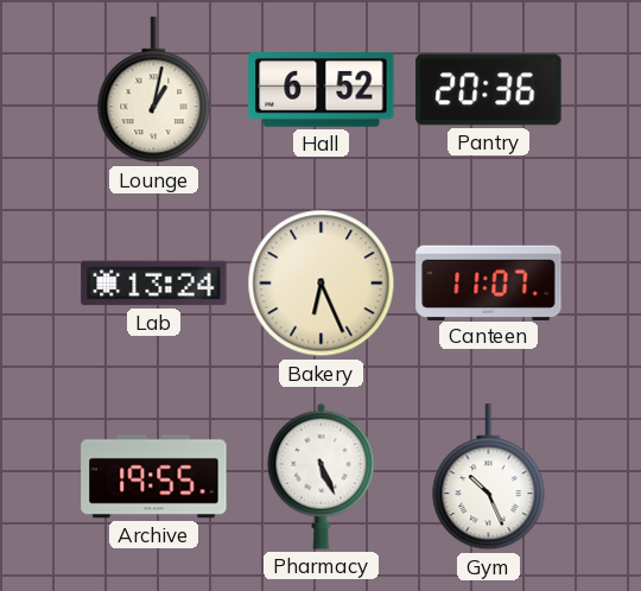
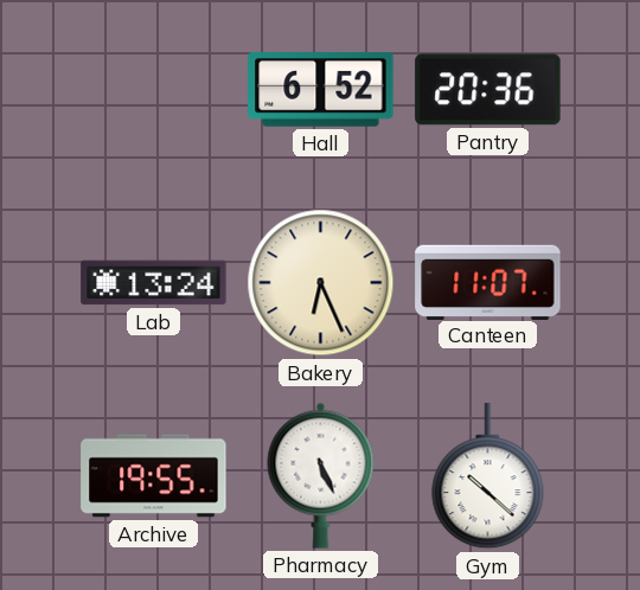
Lounge: 1:02 -> none (154, 90)
Gym: 10:26 -> 10:22 (488, 476)
